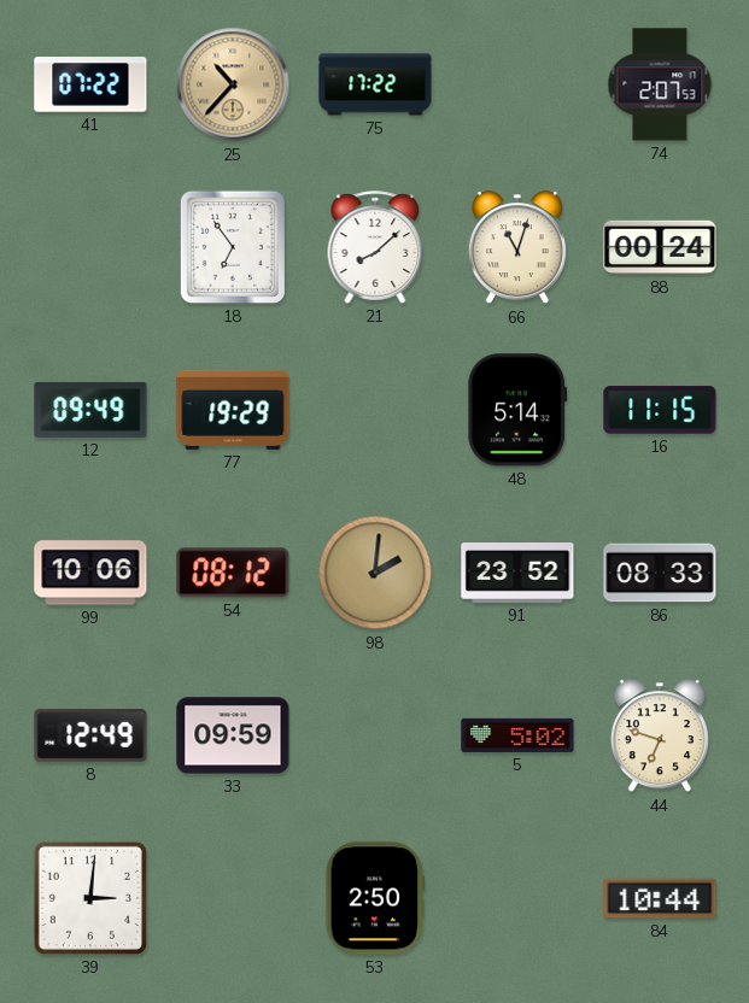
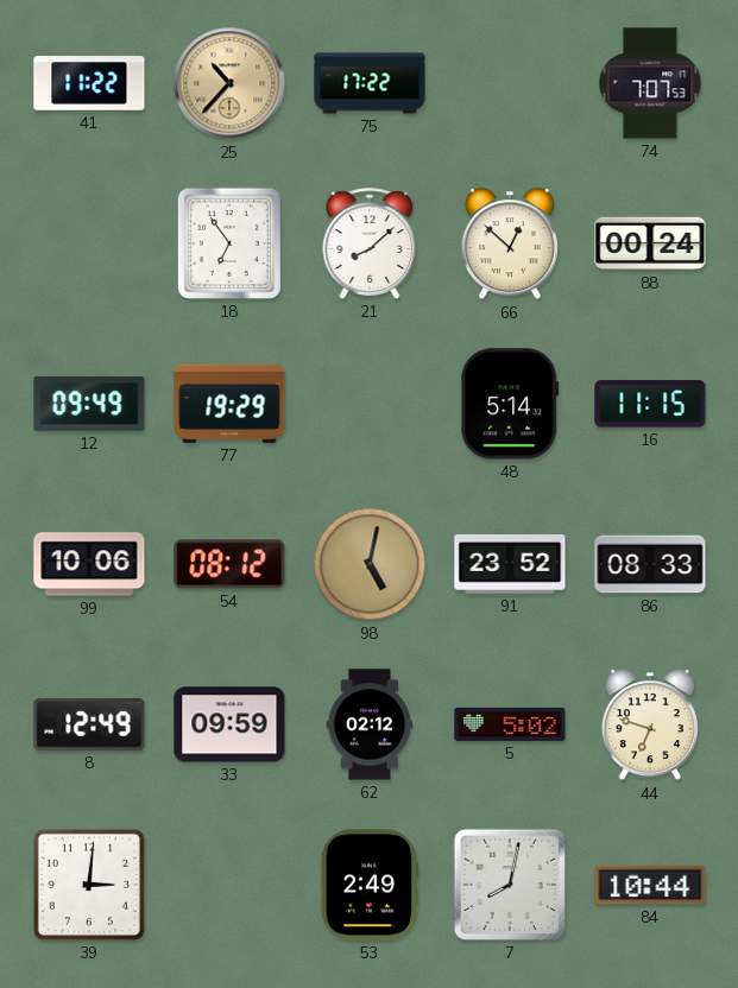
41: 07:22 -> 11:22 (89, 83)
74: 2:07 -> 7:07 (650, 83)
66: 11:03 -> 12:52 (510, 245)
98: 2:01 -> 5:02 (370, 564)
62: none -> 02:12 (368, 724)
53: 2:50 -> 2:49 (368, 885)
7: none -> 8:02 (510, 885)
